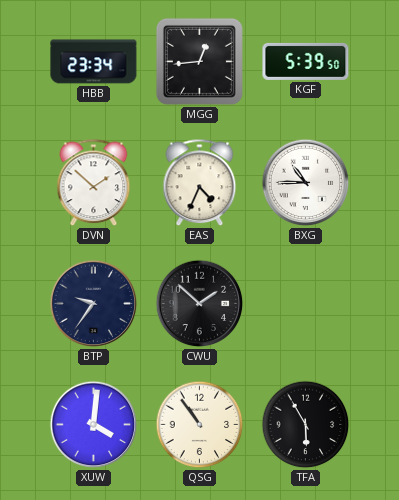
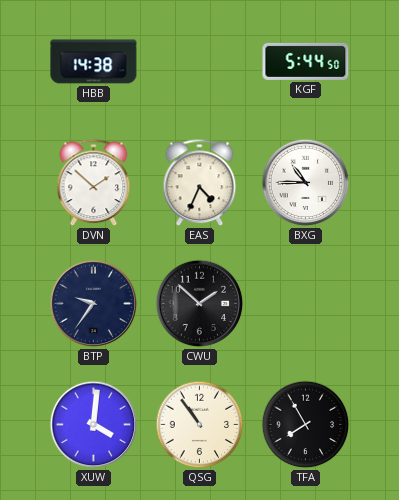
HBB: 23:34 -> 14:38 (94, 62)
MGG: 12:44 -> none (199, 61)
KGF: 5:39 -> 5:44 (306, 61)
TFA: 5:55 -> 7:55 (306, 425)
